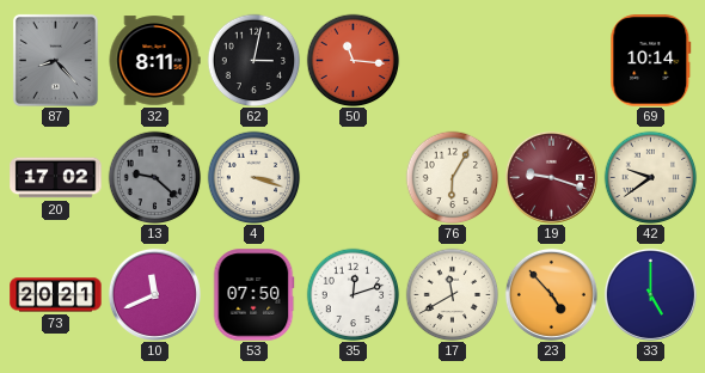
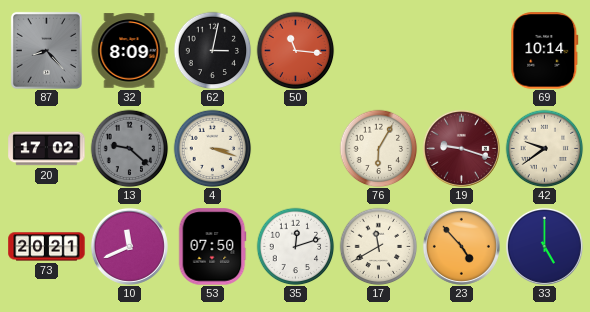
32: 8:11 -> 8:09 (129, 51)
